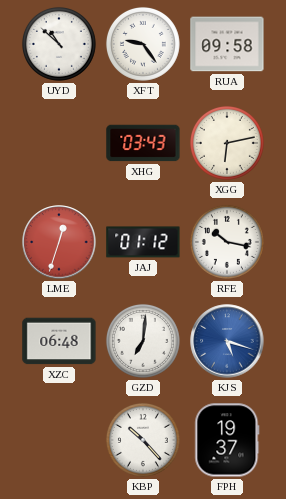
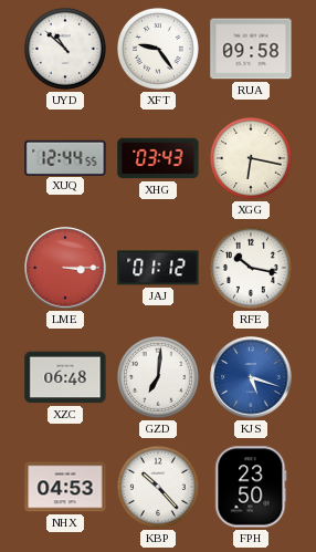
XUQ: none -> 12:44 (65, 157)
XGG: 6:13 -> 6:17 (251, 158)
LME: 12:33 -> 3:15 (65, 268)
NHX: none -> 04:53 (65, 487)
FPH: 19:37 -> 23:50 (251, 487)
